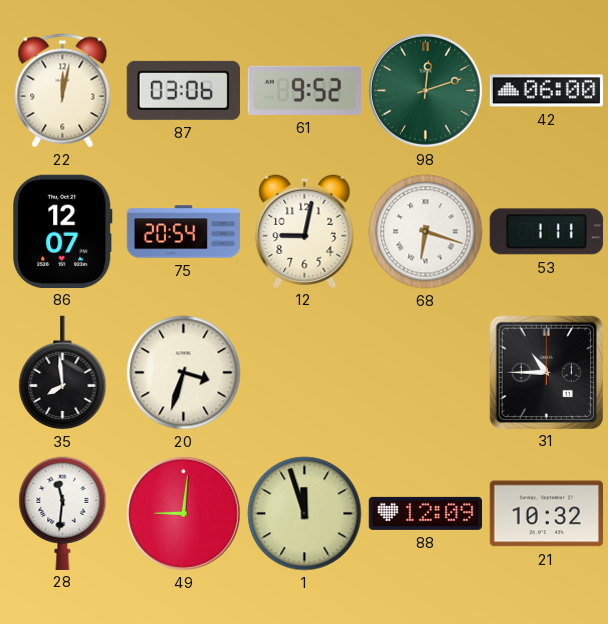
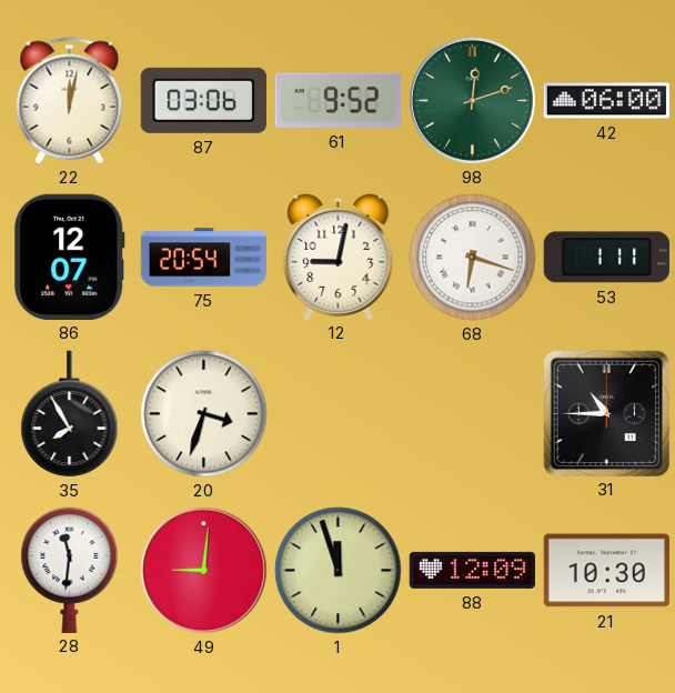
35: 7:59 -> 7:55 (70, 414)
21: 10:32 -> 10:30 (606, 571)
